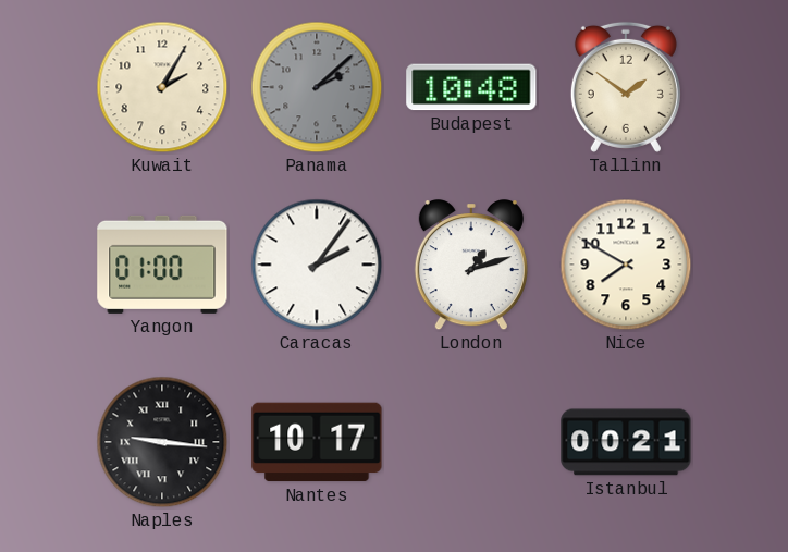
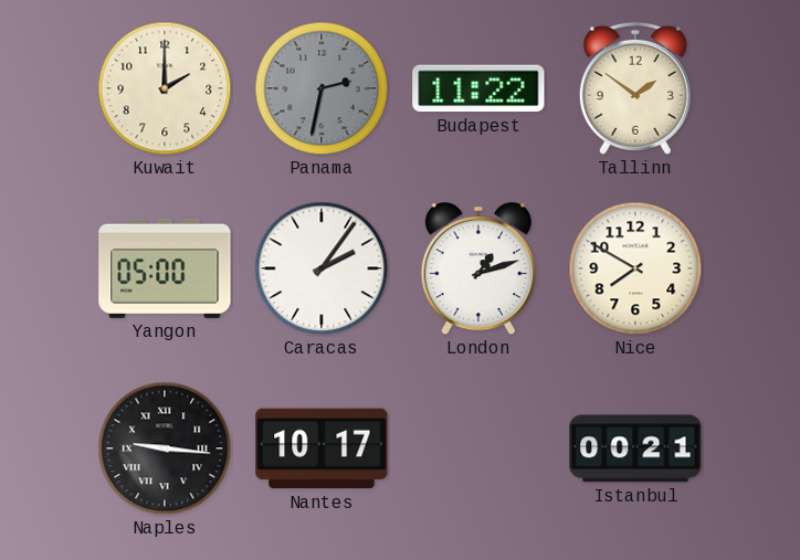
Kuwait: 2:05 -> 2:00 (165, 88)
Panama: 2:08 -> 2:32 (322, 88)
Budapest: 10:48 -> 11:22 (478, 88)
Yangon: 01:00 -> 05:00 (165, 268)
